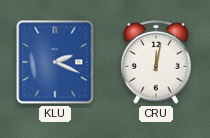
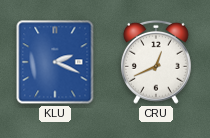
CRU: 12:02 -> 12:41 (156, 62)
